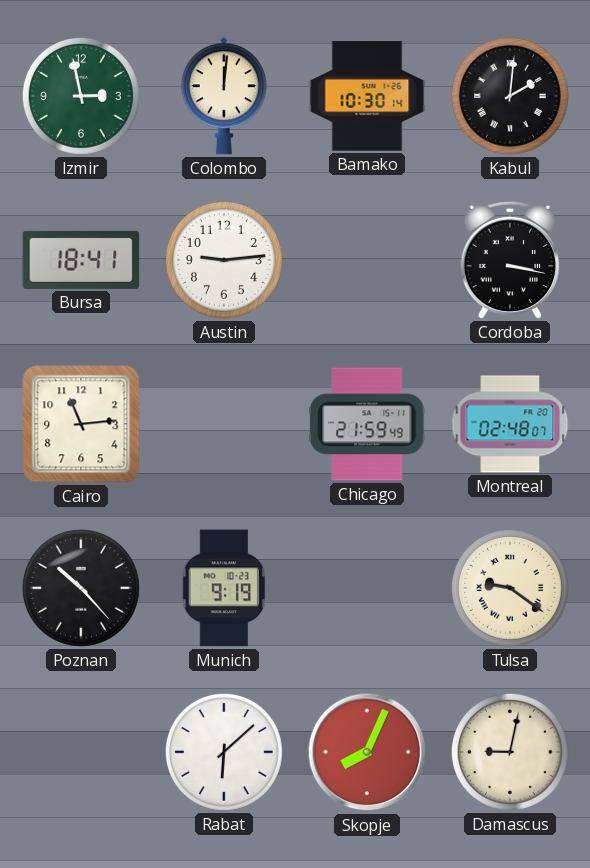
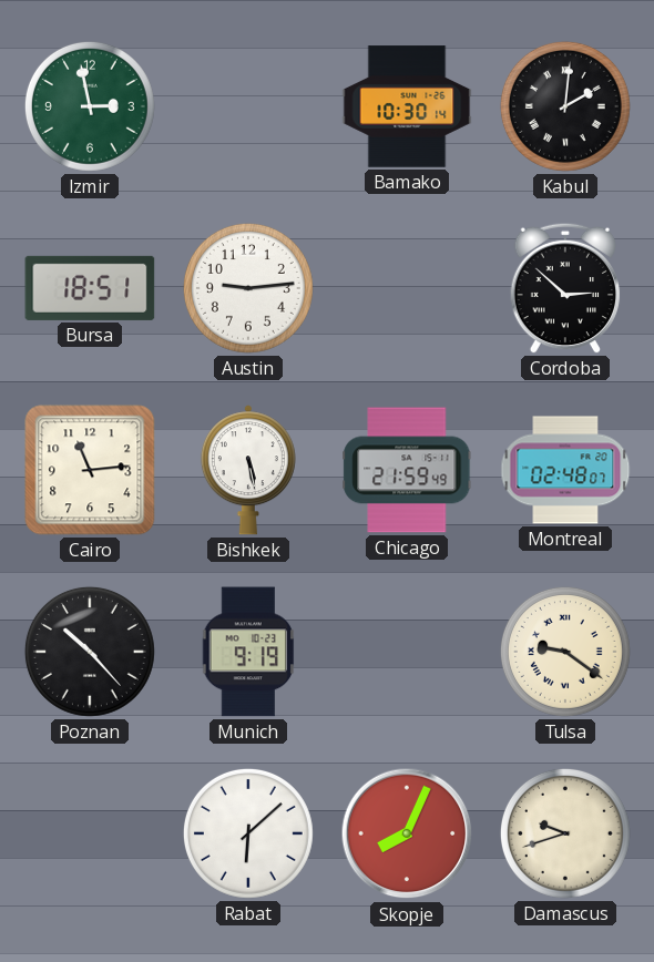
Colombo: 12:01 -> none (224, 96)
Bursa: 18:41 -> 18:51 (90, 288)
Cordoba: 3:17 -> 2:52 (565, 288)
Bishkek: none -> 5:28 (248, 470)
Damascus: 9:02 -> 9:42 (565, 833)
